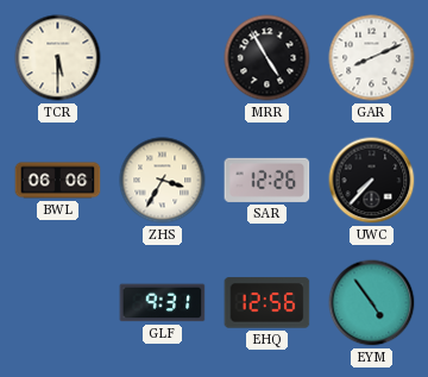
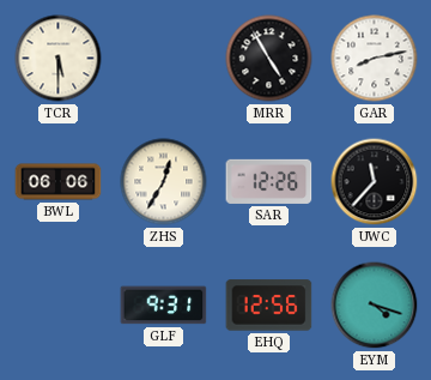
GAR: 8:11 -> 8:13 (375, 59)
ZHS: 3:35 -> 12:35 (164, 182)
UWC: 7:37 -> 11:37 (375, 182)
EYM: 4:54 -> 4:18 (375, 306)
